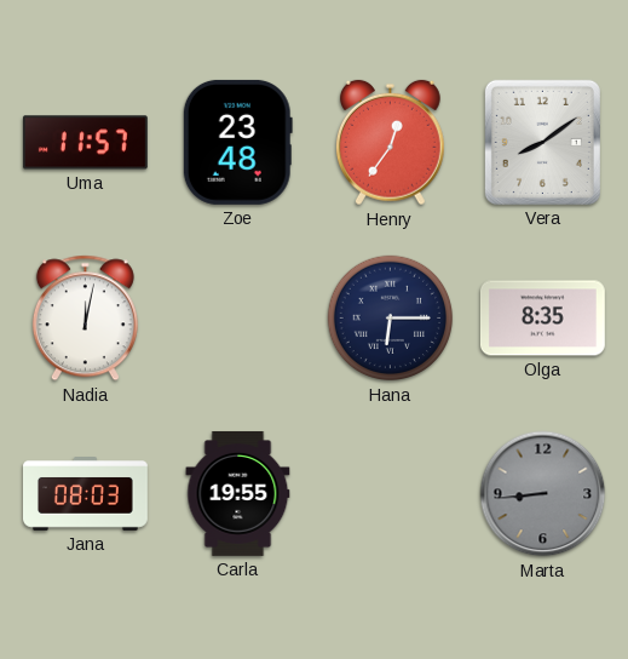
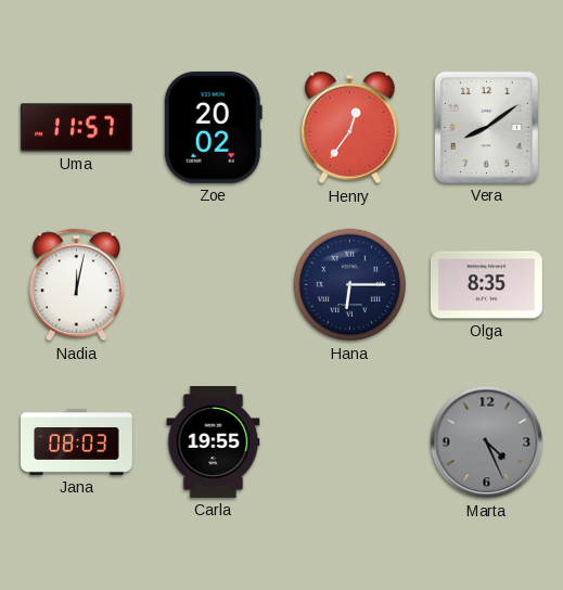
Zoe: 23:48 -> 20:02 (213, 127)
Marta: 8:44 -> 4:26 (487, 442)
